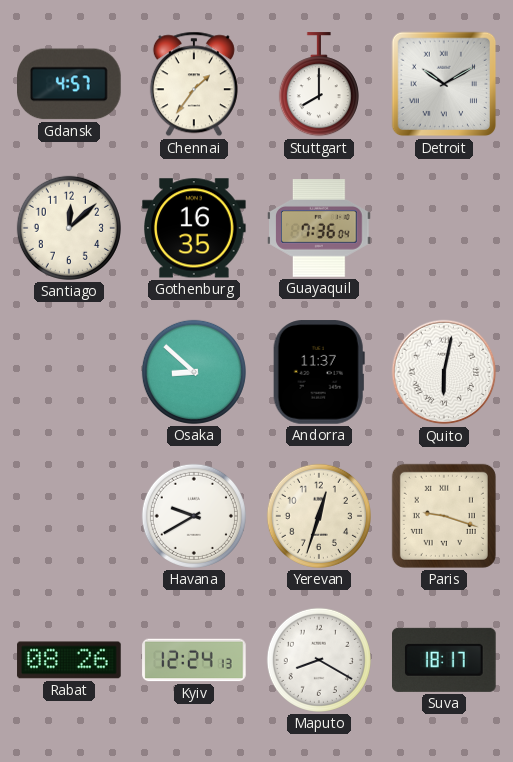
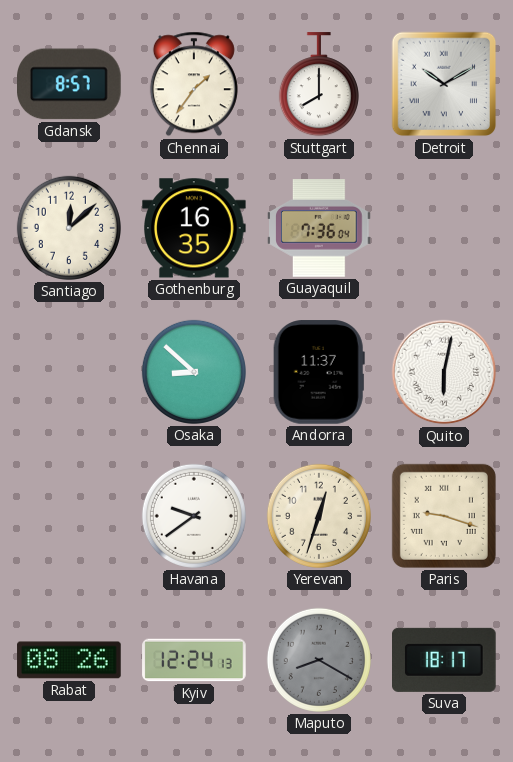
Gdansk: 4:57 -> 8:57 (70, 84)
Havana: 9:40 -> 9:39 (194, 516)
Maputo dial: white -> grey (319, 660)
